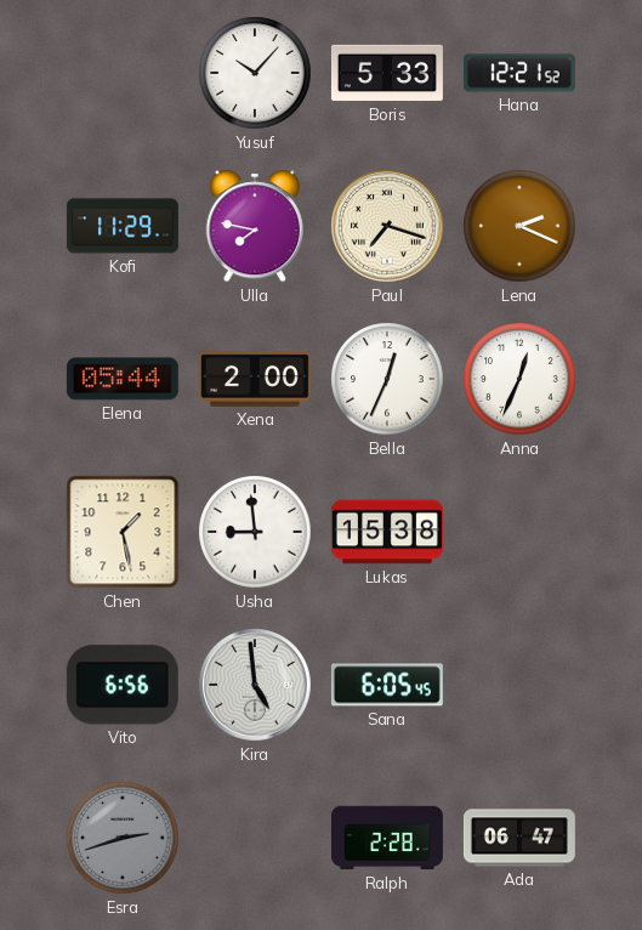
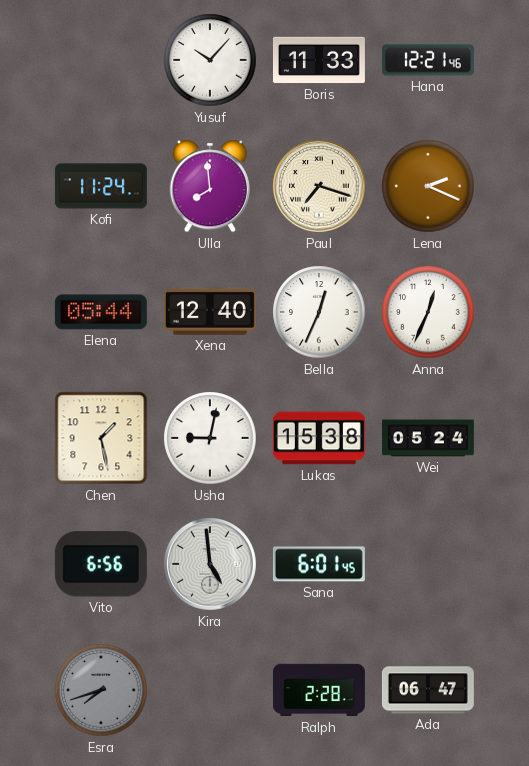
Boris: 5:33 -> 11:33 (319, 60)
Hana: 12:21:52 -> 12:21:46 (428, 60)
Kofi: 11:29 -> 11:24 (101, 186)
Ulla: 7:47 -> 7:59 (209, 186)
Xena: 2:00 -> 12:40 (210, 312)
Usha: 8:59 -> 9:02 (210, 438)
Wei: none -> 05:24 (428, 438)
Sana: 6:05 -> 6:01 (319, 564)
Esra: 2:42 -> 7:42 (101, 690)
